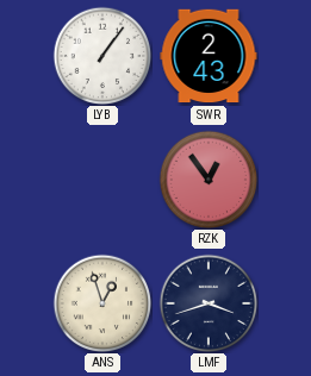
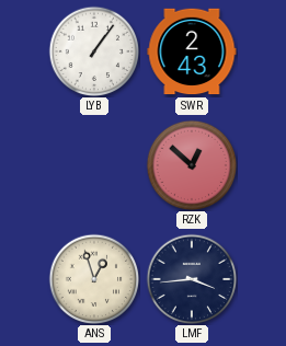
RZK: 12:54 -> 12:52 (192, 165)
LMF: 3:42 -> 3:44 (192, 279)
